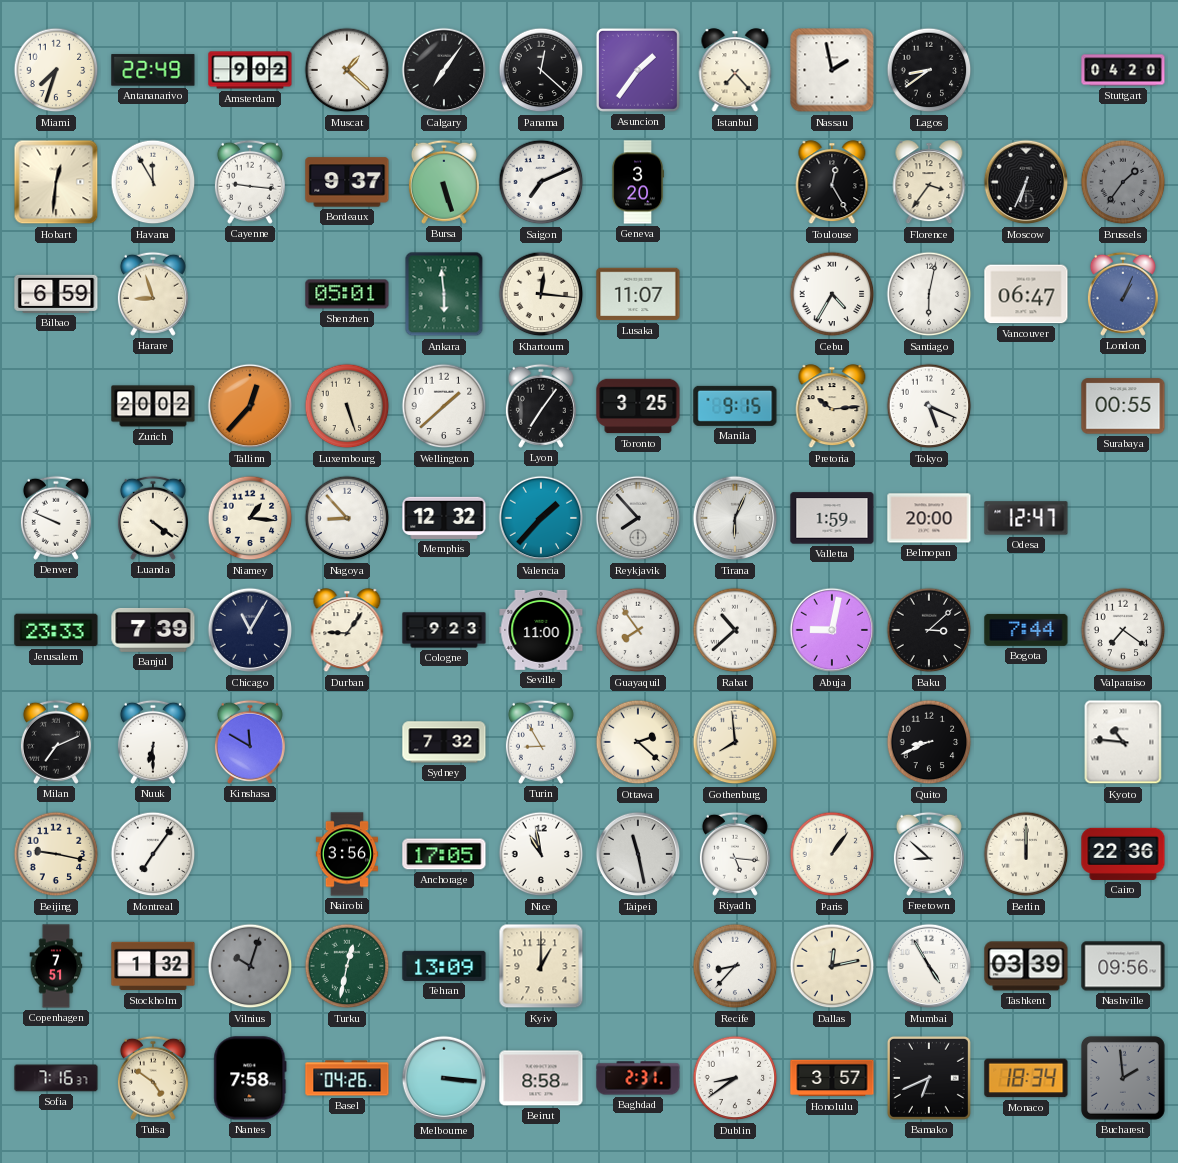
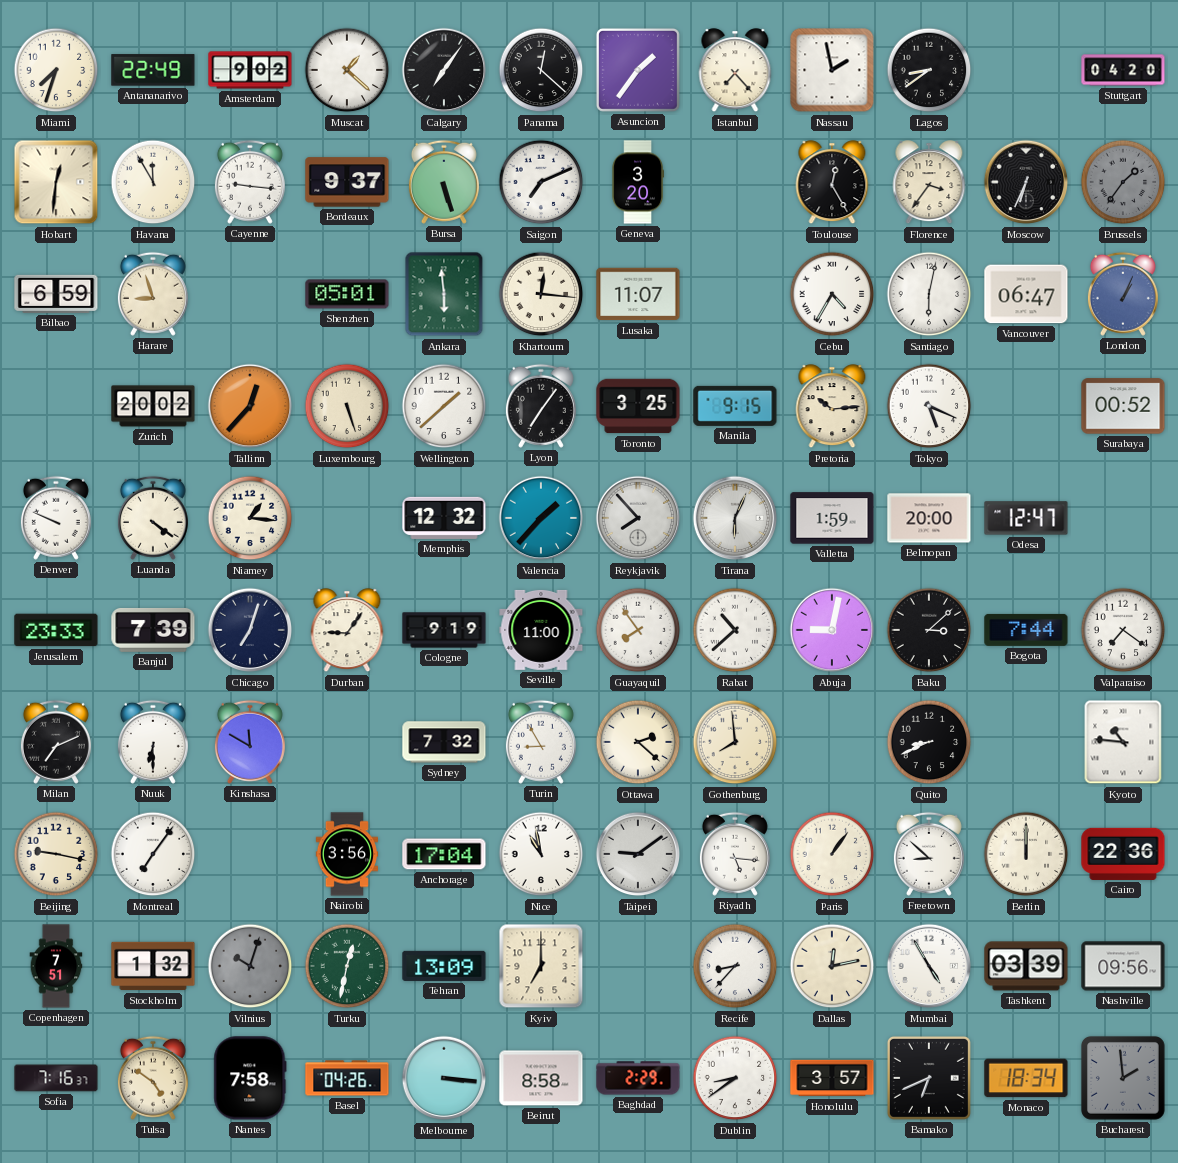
Surabaya: 00:55 -> 00:52 (1123, 406)
Nagoya: 8:53 -> none (347, 518)
Chicago: 11:05 -> 7:03 (250, 630)
Cologne: 9:23 -> 9:19 (444, 630)
Anchorage: 17:05 -> 17:04 (444, 854)
Taipei: 11:28 -> 9:09 (638, 854)
Kyiv: 1:00 -> 7:00 (541, 966)
Baghdad: 2:31 -> 2:29 (638, 1078)
